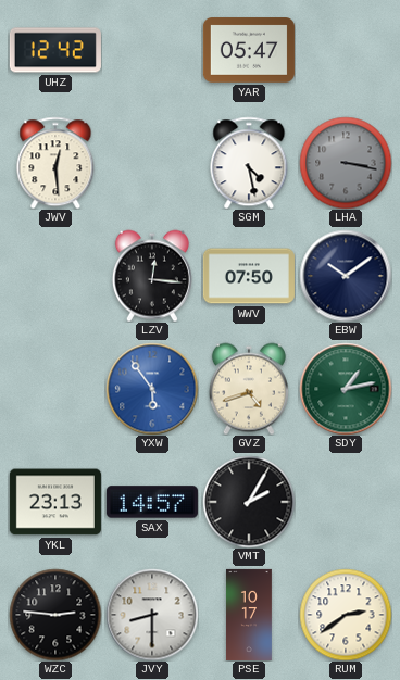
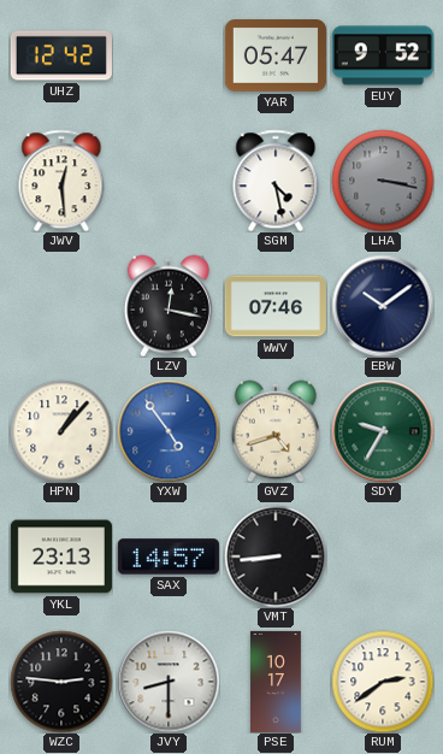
EUY: none -> 9:52 (383, 55)
LZV: 12:16 -> 12:17 (169, 306)
WWV: 07:50 -> 07:46 (276, 306)
HPN: none -> 1:07 (61, 431)
YXW: 5:54 -> 4:54 (169, 431)
SDY: 1:13 -> 9:35 (383, 431)
VMT: 2:05 -> 8:44 (276, 556)
